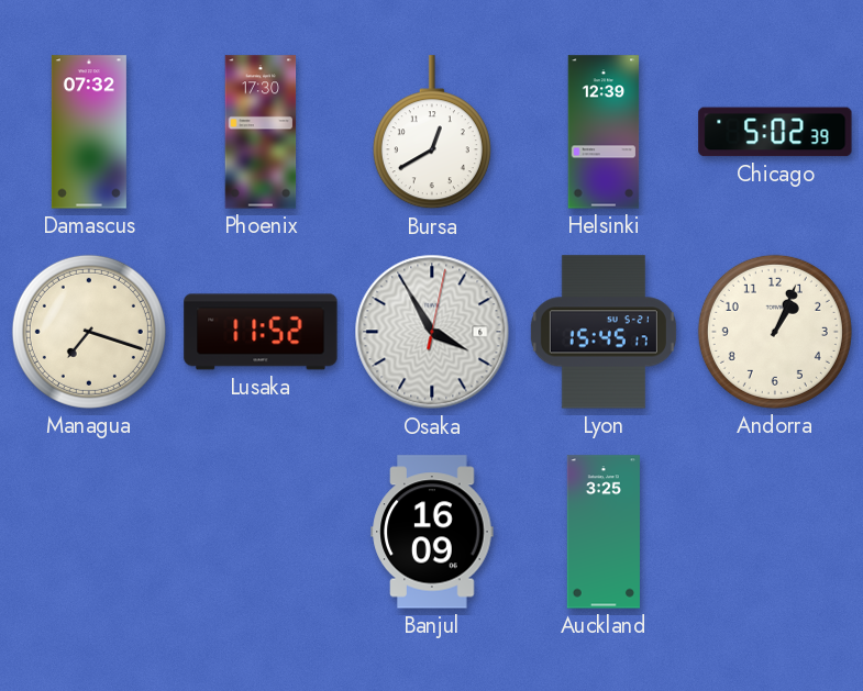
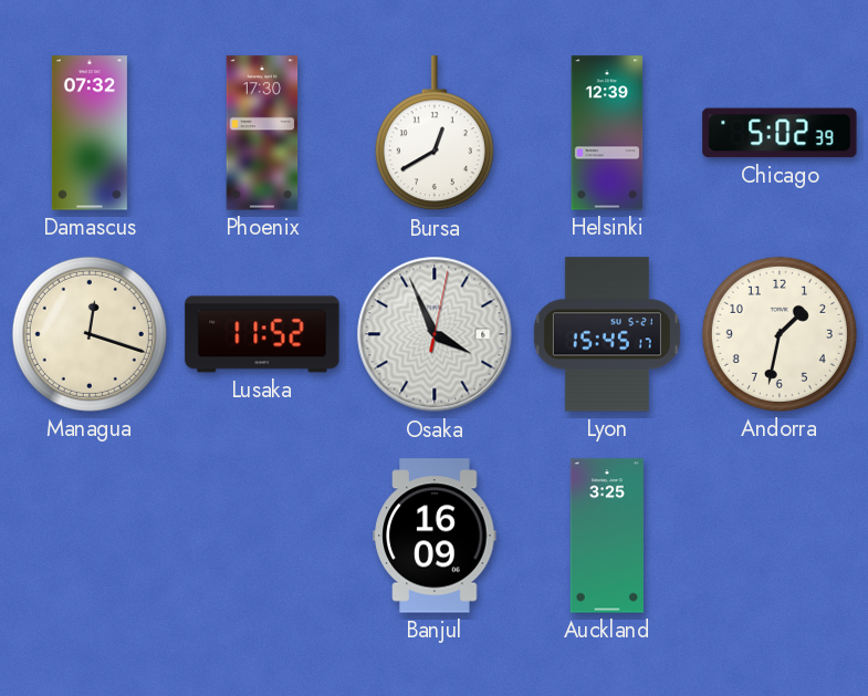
Managua: 7:18 -> 12:18 (90, 334)
Osaka: 3:55 -> 3:56 (435, 334)
Andorra: 1:04 -> 1:32 (780, 334)
